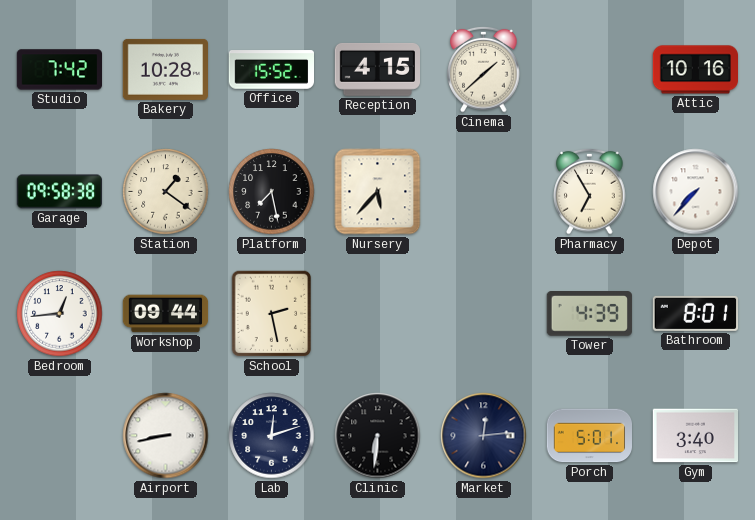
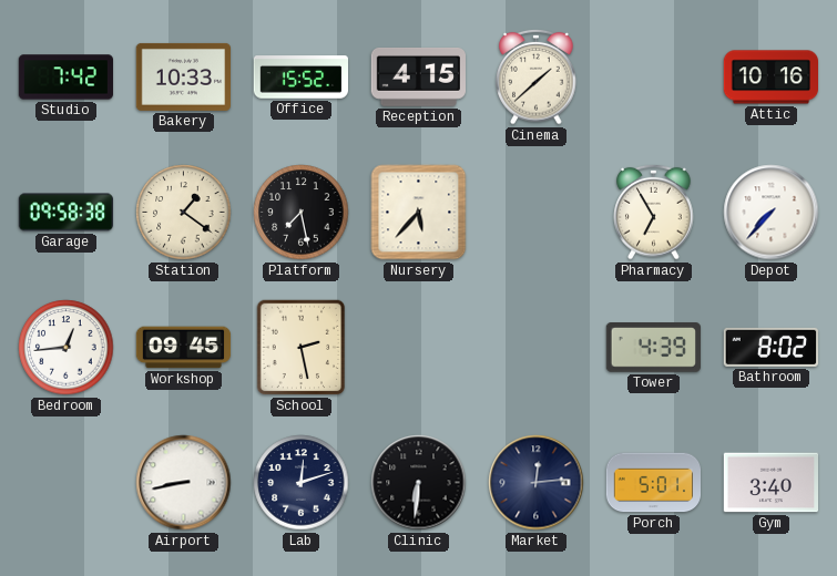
Bakery: 10:28 -> 10:33 (183, 76)
Workshop: 09:44 -> 09:45 (184, 348)
Bathroom: 8:01 -> 8:02 (770, 347)
